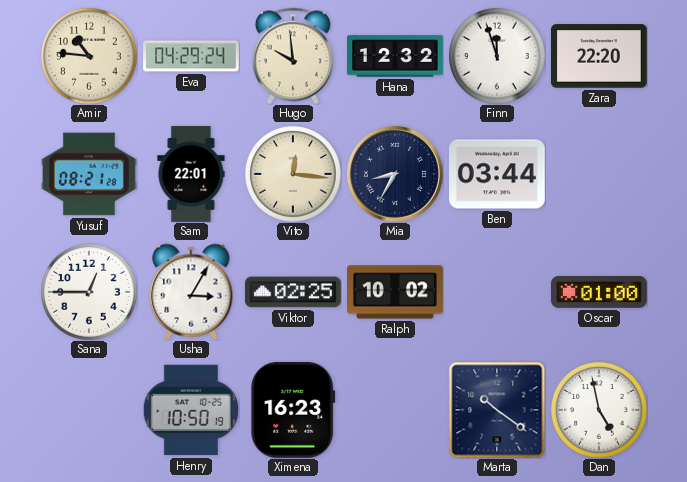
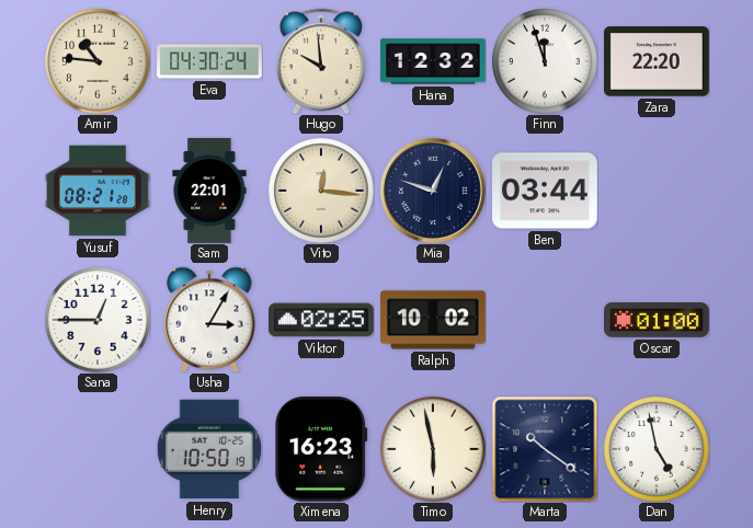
Eva: 04:29 -> 04:30 (209, 61)
Mia: 8:35 -> 12:48 (433, 191)
Timo: none -> 5:58 (433, 449)
